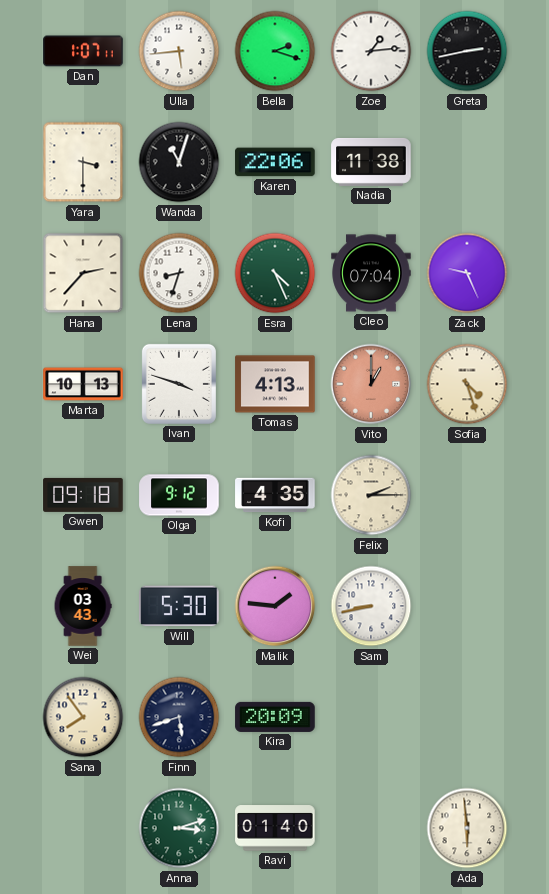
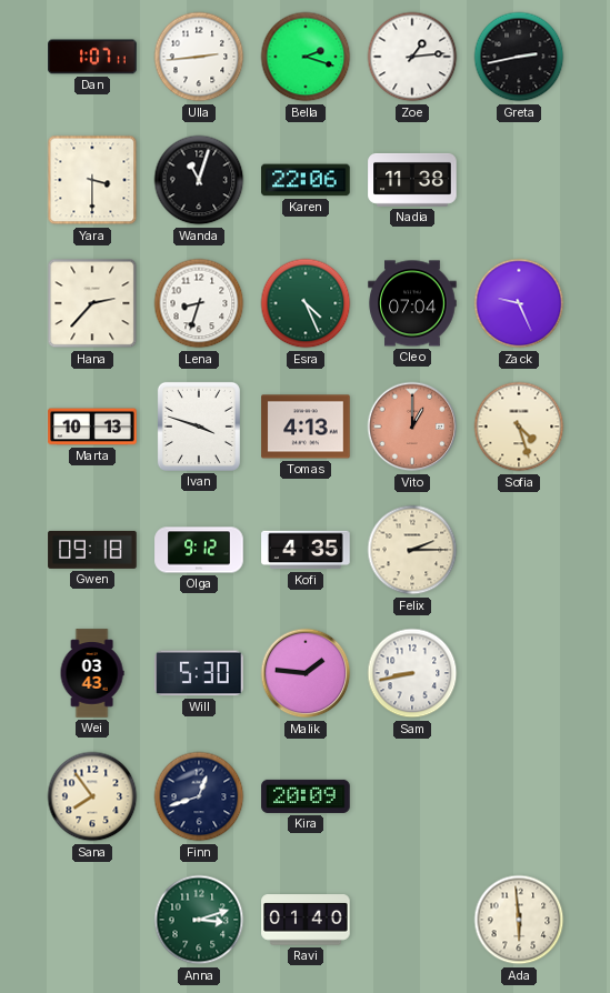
Ulla: 5:44 -> 2:44 (199, 57)
Finn: 5:42 -> 12:42 (199, 796)
